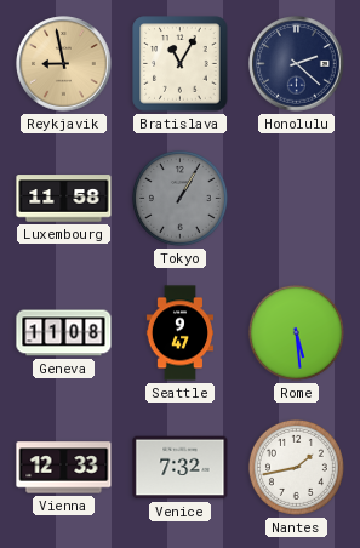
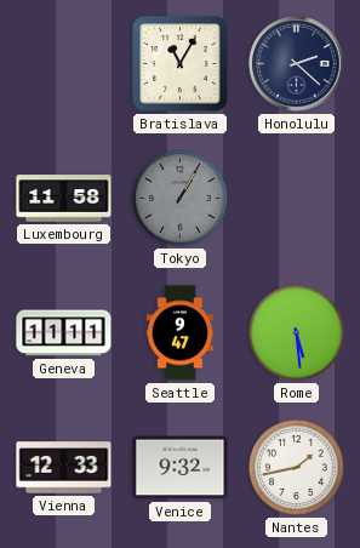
Reykjavik: 8:58 -> none (64, 64)
Geneva: 11:08 -> 11:11 (64, 333)
Venice: 7:32 -> 9:32 (181, 468)
